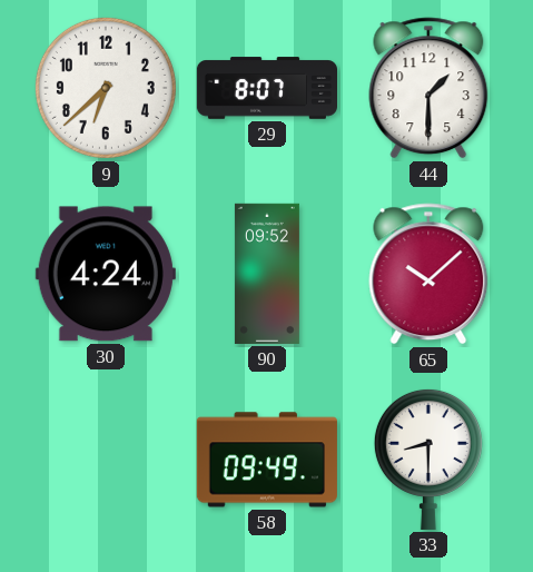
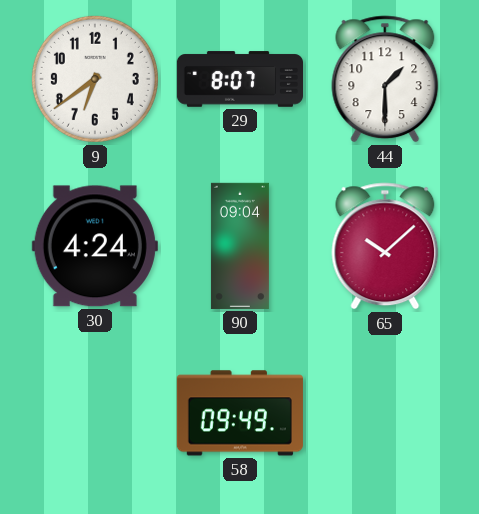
9: 6:38 -> 6:39 (95, 79)
90: 09:52 -> 09:04 (240, 246)
33: 8:30 -> none (428, 458)
